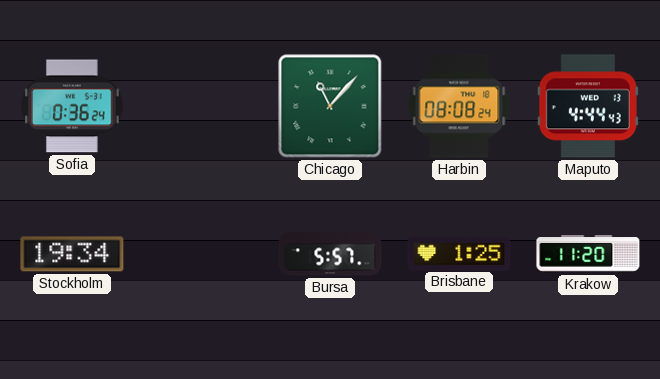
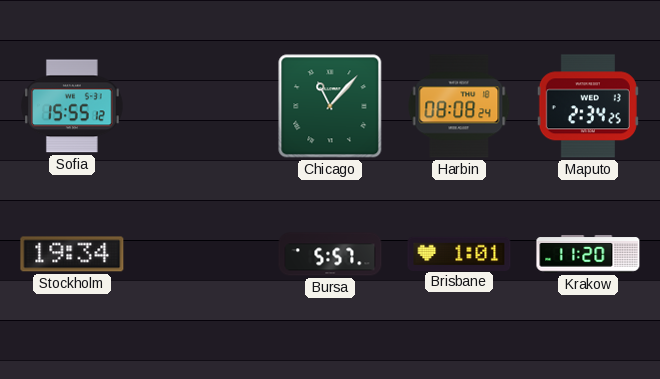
Sofia: 0:36 -> 15:55 (73, 106)
Maputo: 4:44 -> 2:34 (588, 106)
Brisbane: 1:25 -> 1:01 (459, 253)
